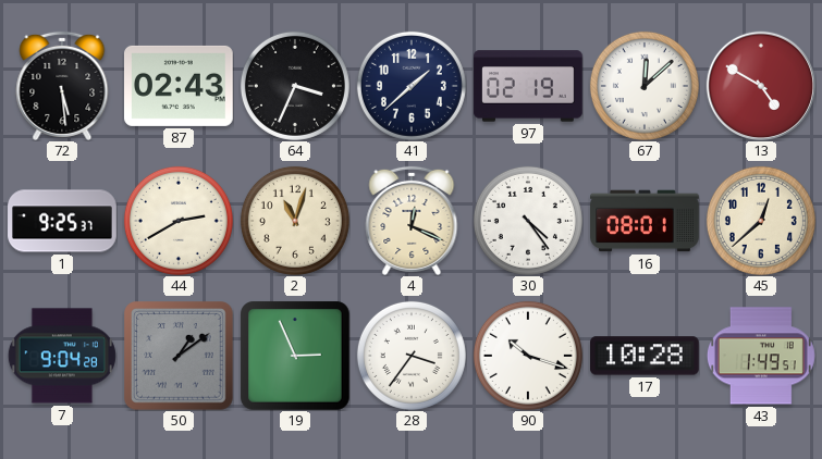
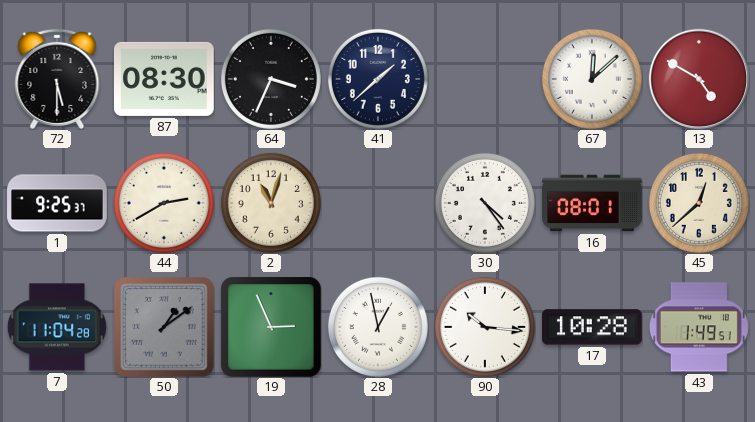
72: 5:29 -> 5:30 (57, 79)
87: 02:43 -> 08:30 (165, 79)
97: 02:19 -> none (528, 86)
4: 12:19 -> none (412, 221)
7: 9:04 -> 11:04 (57, 327)
28: 3:36 -> 12:58 (378, 327)
90: 10:18 -> 10:16 (485, 327)
